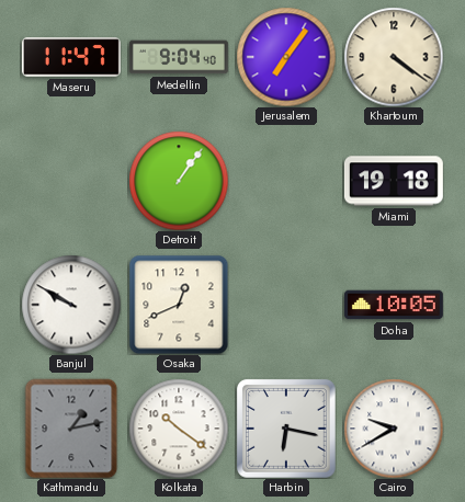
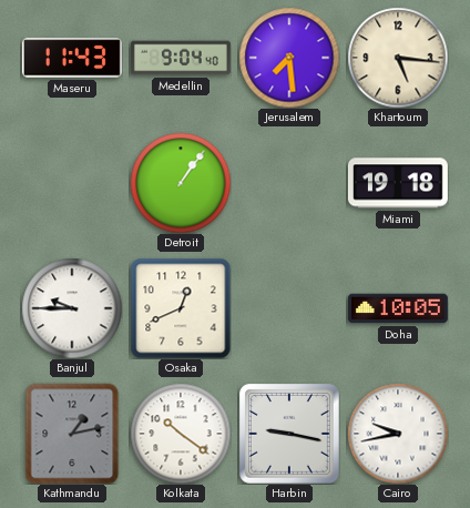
Maseru: 11:47 -> 11:43 (72, 58)
Jerusalem: 7:06 -> 7:29 (289, 58)
Khartoum: 4:21 -> 5:16 (398, 58)
Banjul: 9:50 -> 9:45 (72, 308)
Harbin: 6:17 -> 9:17 (289, 434)
Cairo: 9:40 -> 9:43 (398, 434)
